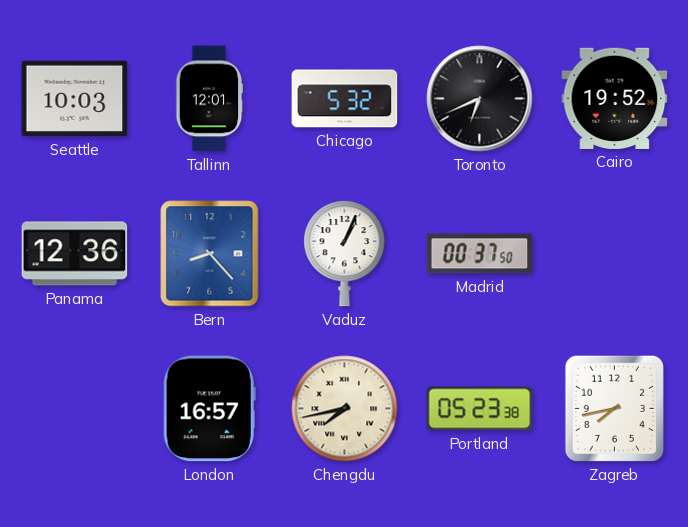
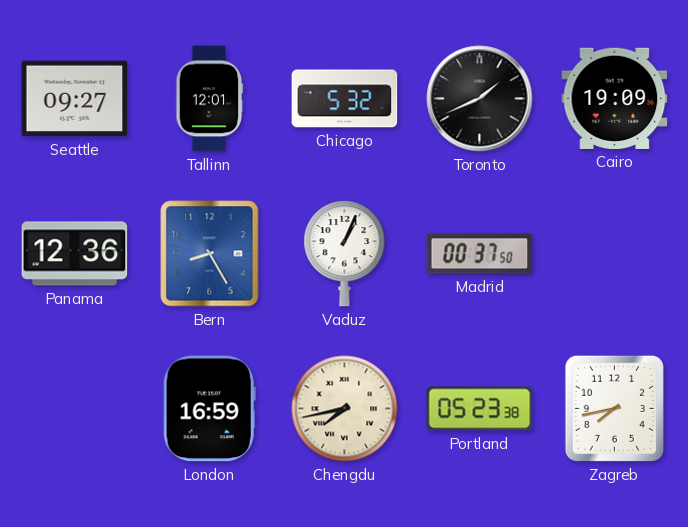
Seattle: 10:03 -> 09:27 (75, 99)
Toronto: 6:41 -> 1:41 (480, 99)
Cairo: 19:52 -> 19:09 (615, 98)
Bern: 8:23 -> 8:25 (210, 254)
London: 16:57 -> 16:59 (209, 409)
